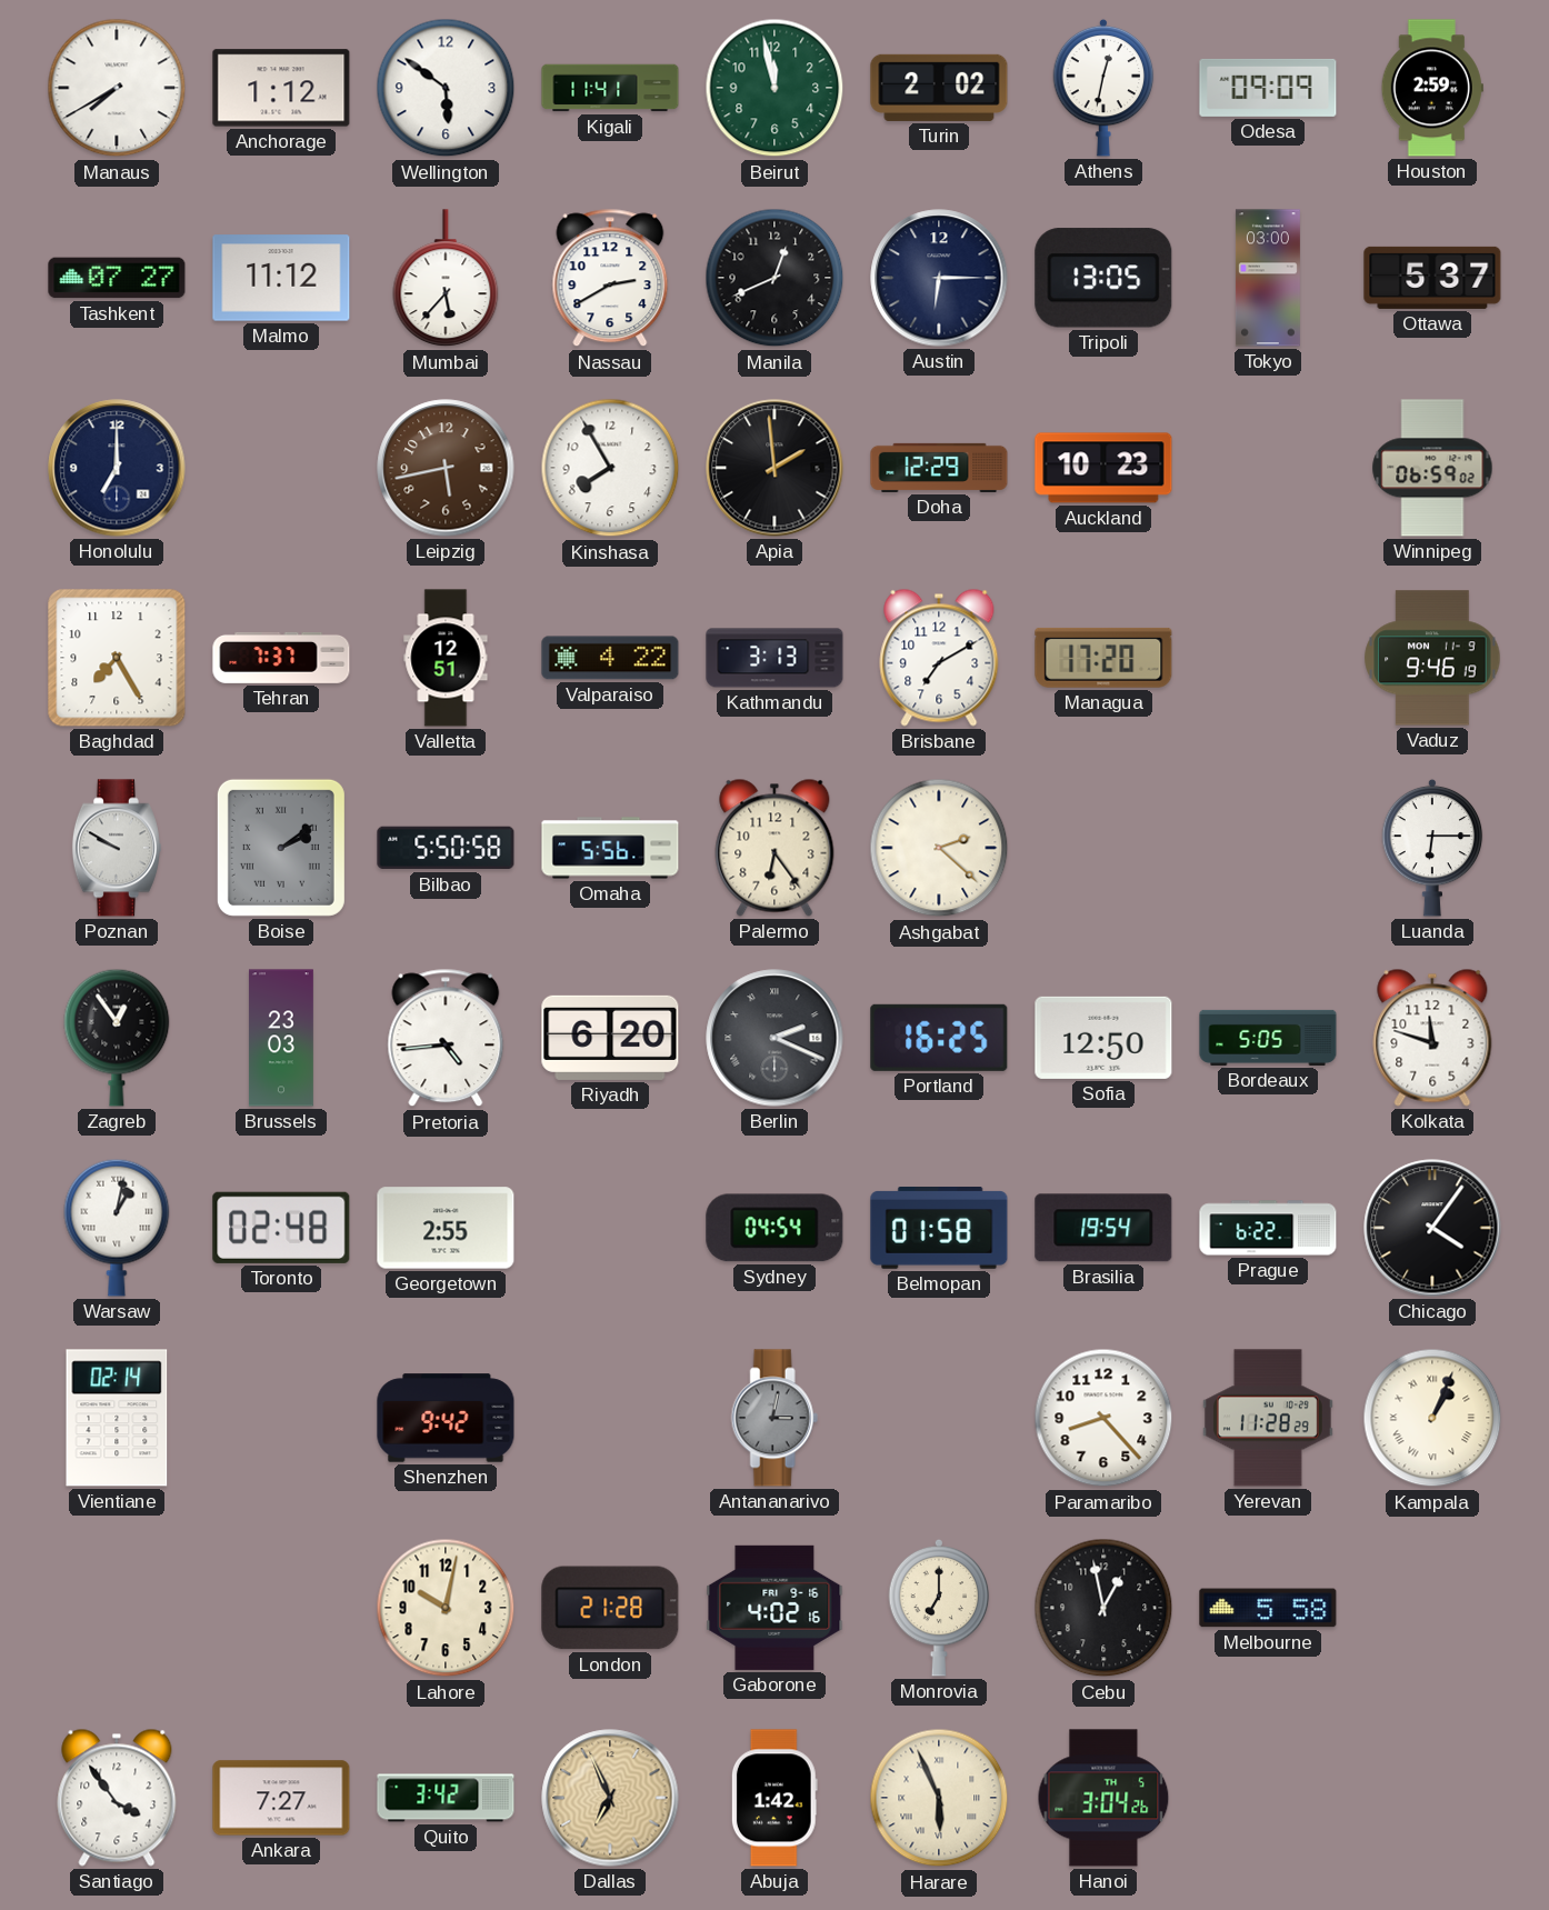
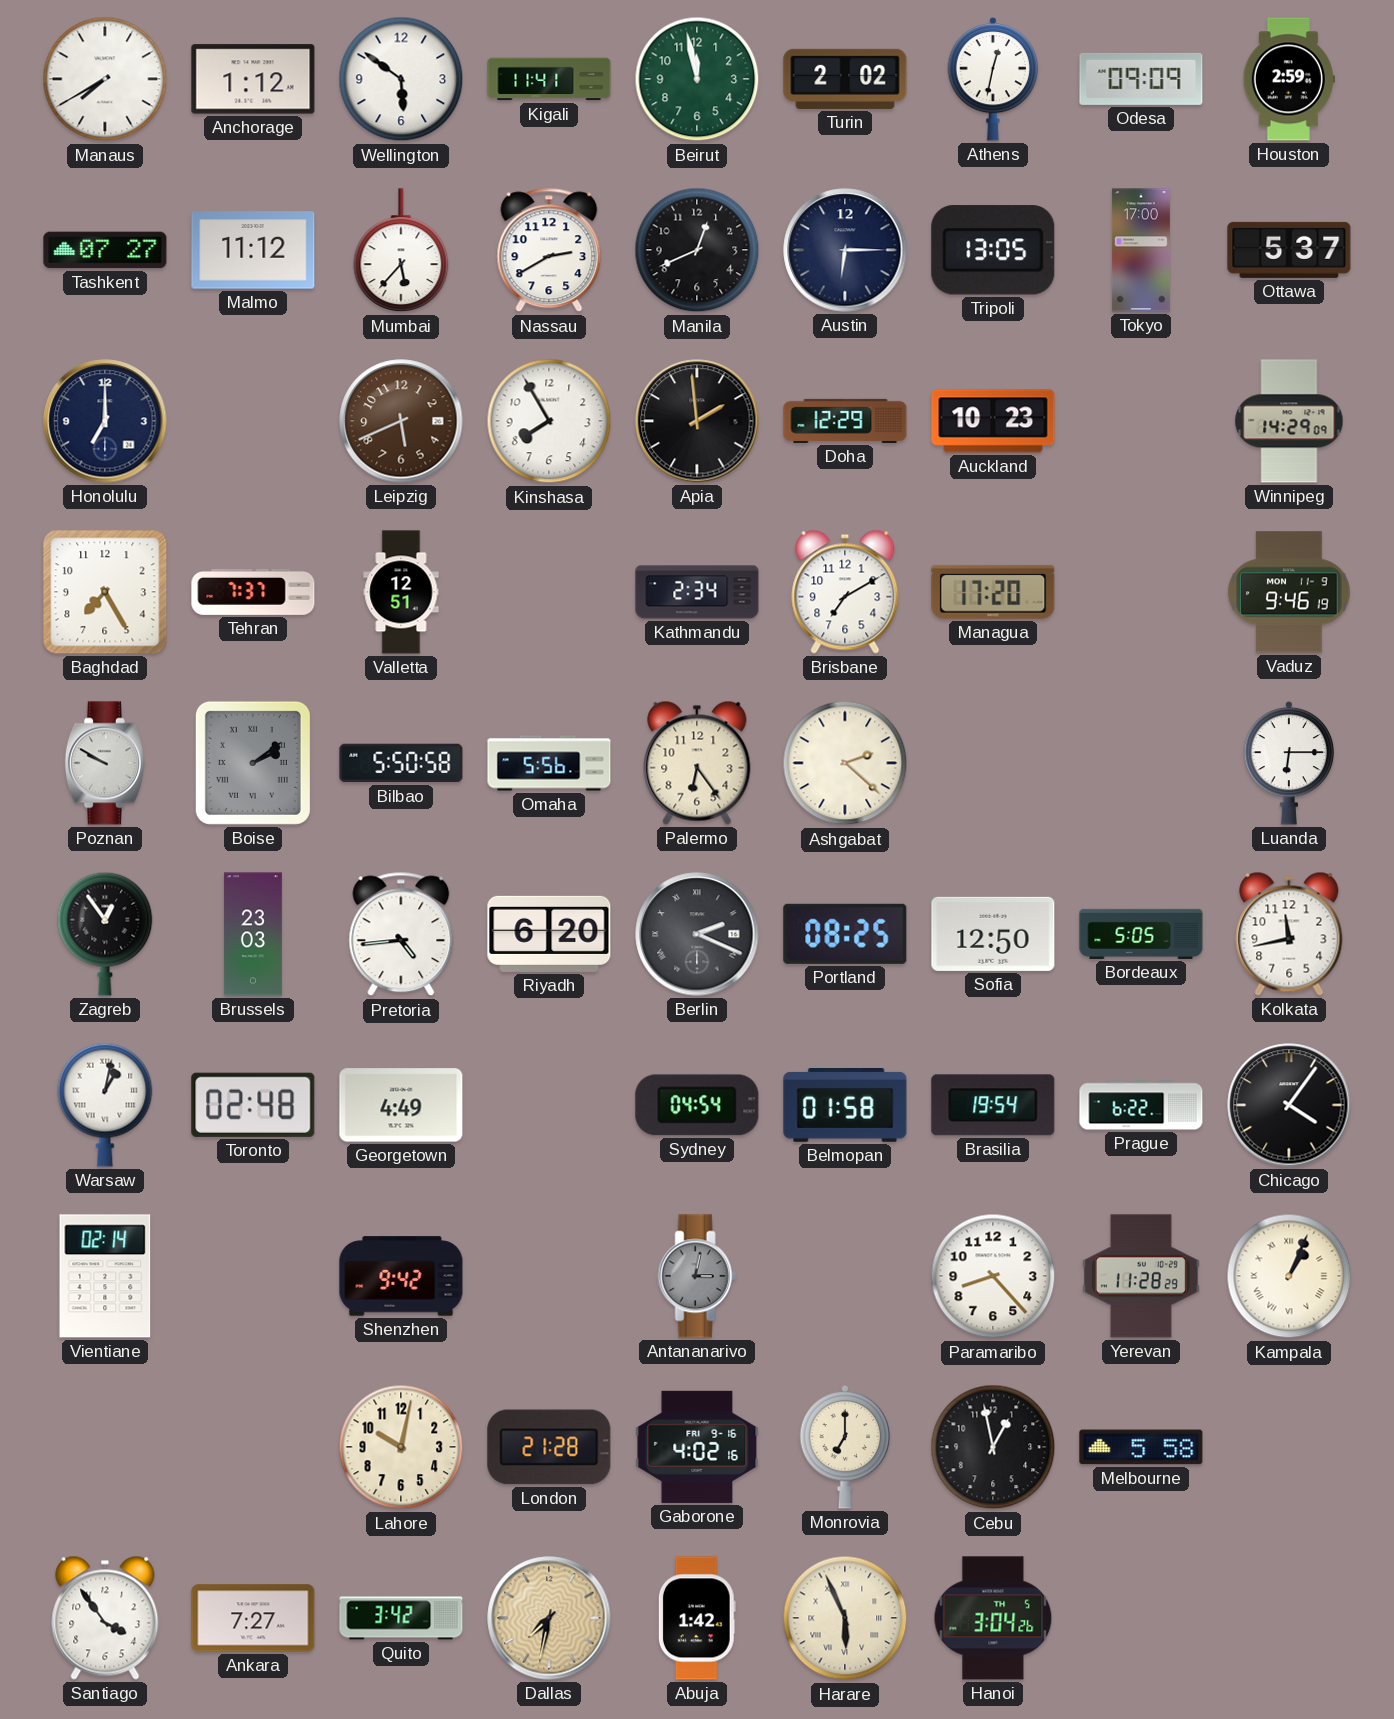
Tokyo: 03:00 -> 17:00 (1141, 250)
Leipzig: 5:43 -> 5:41 (401, 421)
Winnipeg: 06:59 -> 14:29 (1289, 421)
Valparaiso: 4:22 -> none (610, 658)
Kathmandu: 3:13 -> 2:34 (697, 592)
Portland: 16:25 -> 08:25 (845, 934)
Kolkata: 11:48 -> 11:43 (1289, 934)
Georgetown: 2:55 -> 4:49 (401, 1105)
Dallas: 6:56 -> 7:32 (549, 1618)
